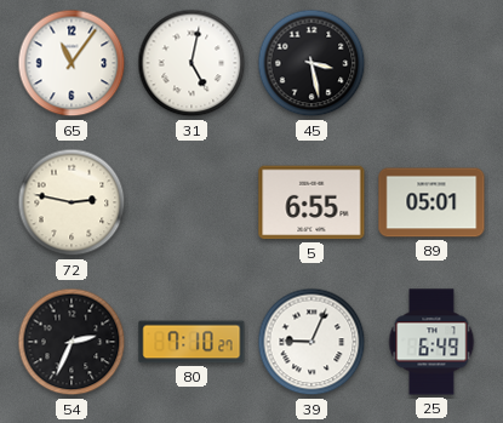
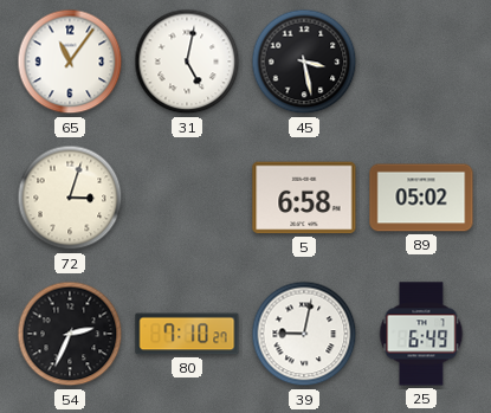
72: 2:47 -> 3:03 (70, 198)
5: 6:55 -> 6:58 (304, 198)
89: 05:01 -> 05:02 (421, 198)
39: 9:04 -> 9:02 (304, 334)
